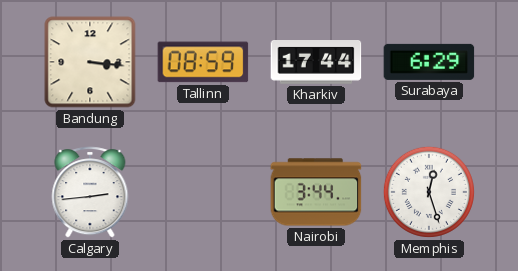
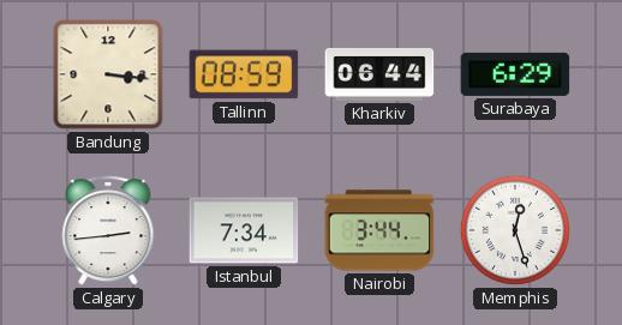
Kharkiv: 17:44 -> 06:44 (379, 76)
Istanbul: none -> 7:34 (244, 230)
